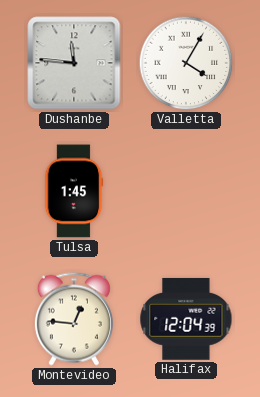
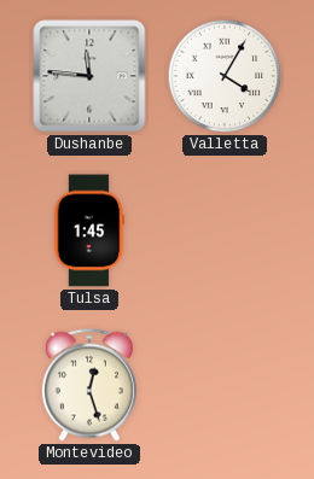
Montevideo: 12:46 -> 12:27 (89, 385)
Halifax: 12:04 -> none (186, 319)
